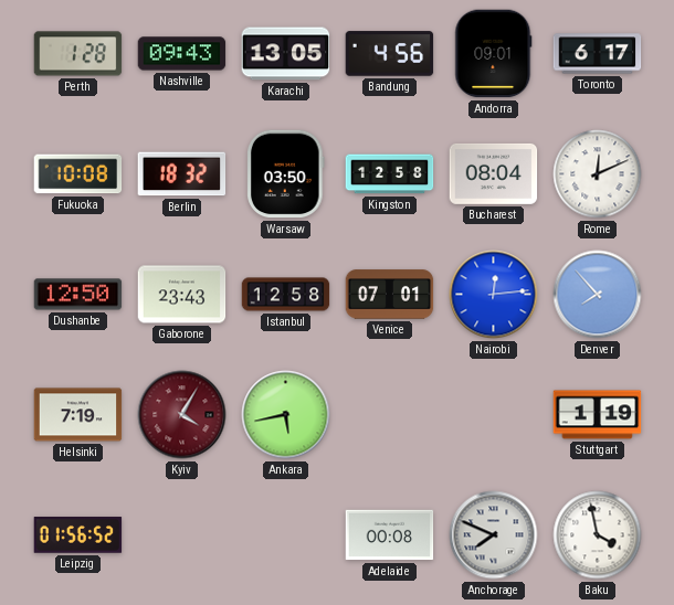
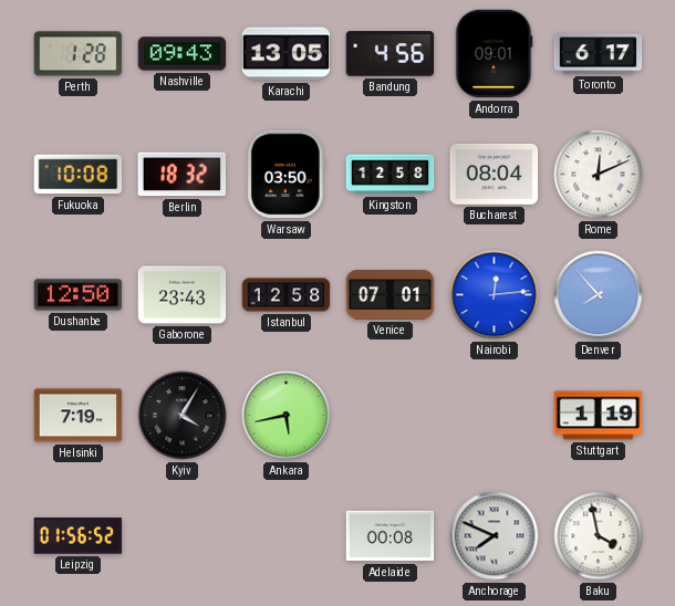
Kyiv dial: burgundy -> black (183, 416)
